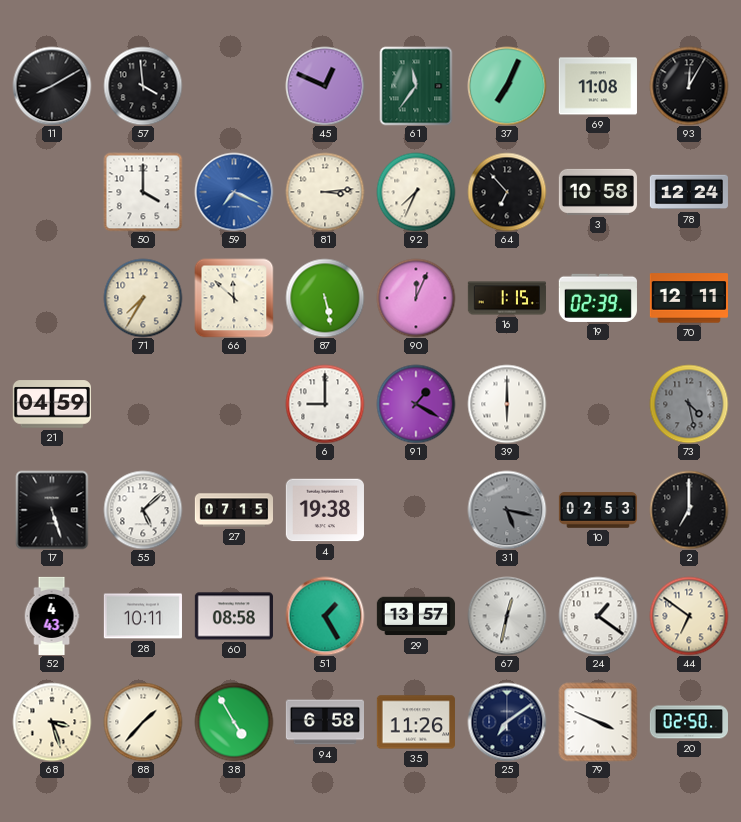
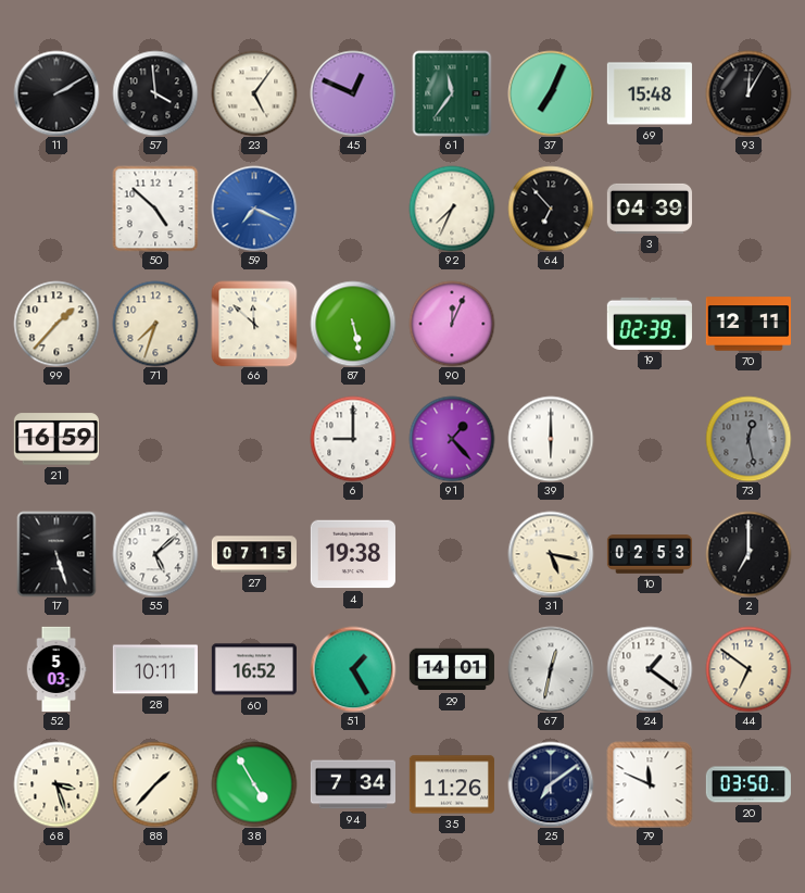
11: 8:10 -> 2:10 (56, 93)
23: none -> 5:06 (254, 93)
69: 11:08 -> 15:48 (650, 93)
50: 4:00 -> 4:52 (155, 209)
81: 3:14 -> none (325, 192)
3: 10:58 -> 04:39 (650, 209)
78: 12:24 -> none (689, 192)
99: none -> 1:37 (56, 324)
71: 7:35 -> 7:33 (155, 324)
16: 1:15 -> none (507, 298)
21: 04:59 -> 16:59 (56, 439)
91: 1:20 -> 1:23 (452, 439)
73: 4:28 -> 12:28 (749, 439)
31 dial: grey -> cream (551, 554)
52: 4:43 -> 5:03 (56, 668)
60: 08:58 -> 16:52 (254, 669)
29: 13:57 -> 14:01 (452, 669)
94: 6:58 -> 7:34 (352, 784)
79: 3:49 -> 11:49 (650, 784)
20: 02:50 -> 03:50 (747, 784)
